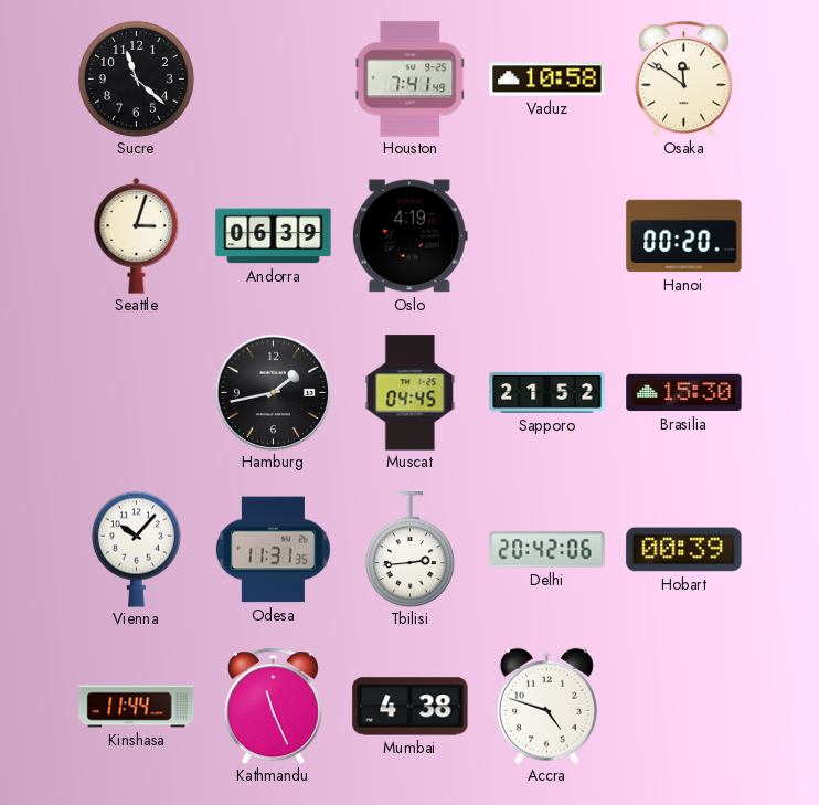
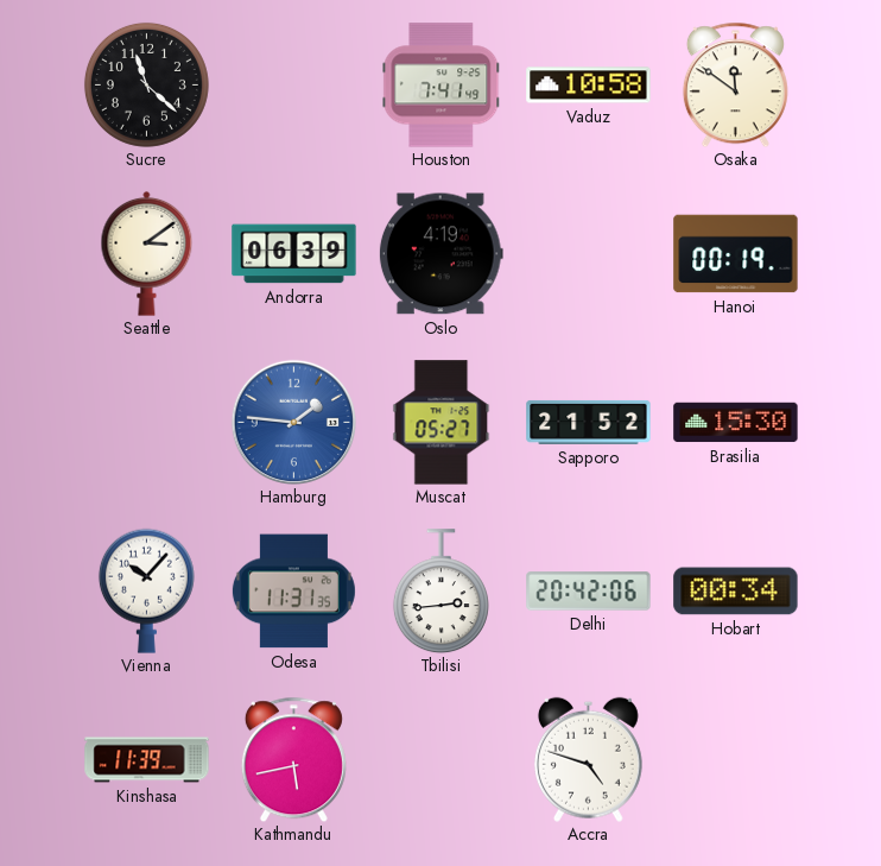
Seattle: 3:03 -> 3:09 (147, 253)
Hanoi: 00:20 -> 00:19 (736, 254)
Hamburg: 1:43 -> 1:46 (293, 422)
Hamburg dial: black -> blue (293, 422)
Muscat: 04:45 -> 05:27 (442, 423)
Hobart: 00:39 -> 00:34 (736, 592)
Kinshasa: 11:44 -> 11:39 (147, 760)
Kathmandu: 11:26 -> 5:43 (293, 759)
Mumbai: 4:38 -> none (411, 707)
